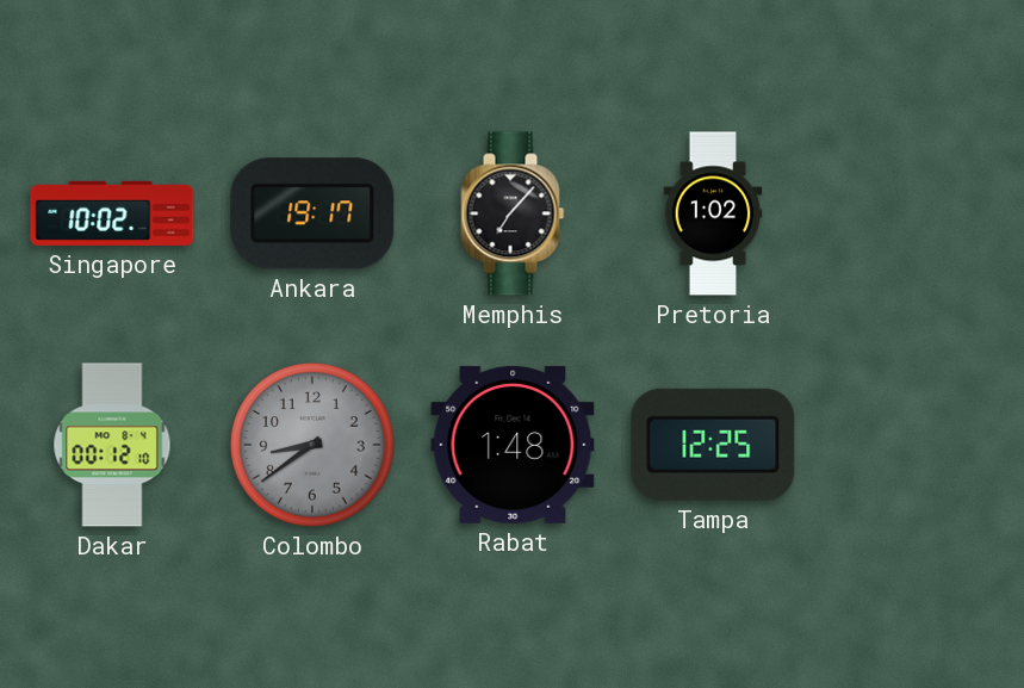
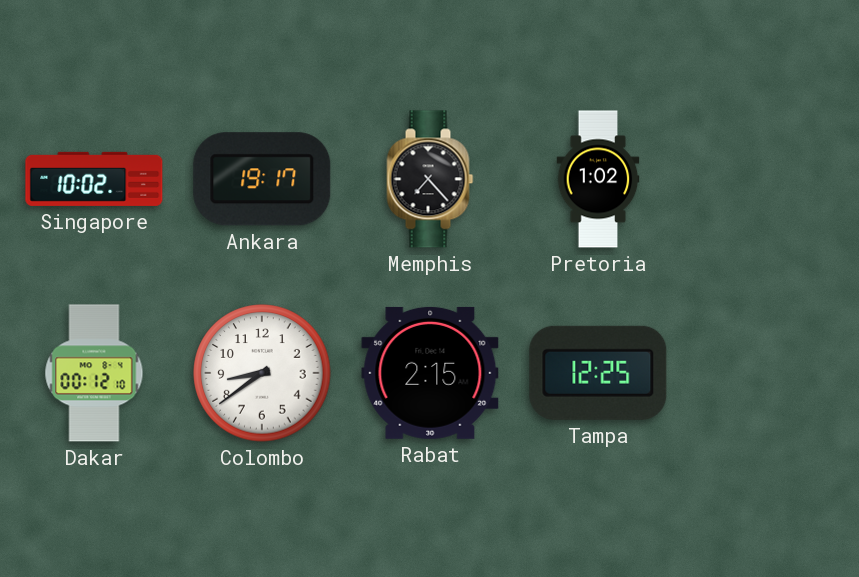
Memphis: 7:07 -> 7:23 (430, 179)
Colombo dial: grey -> white (262, 373)
Rabat: 1:48 -> 2:15 (430, 373)
